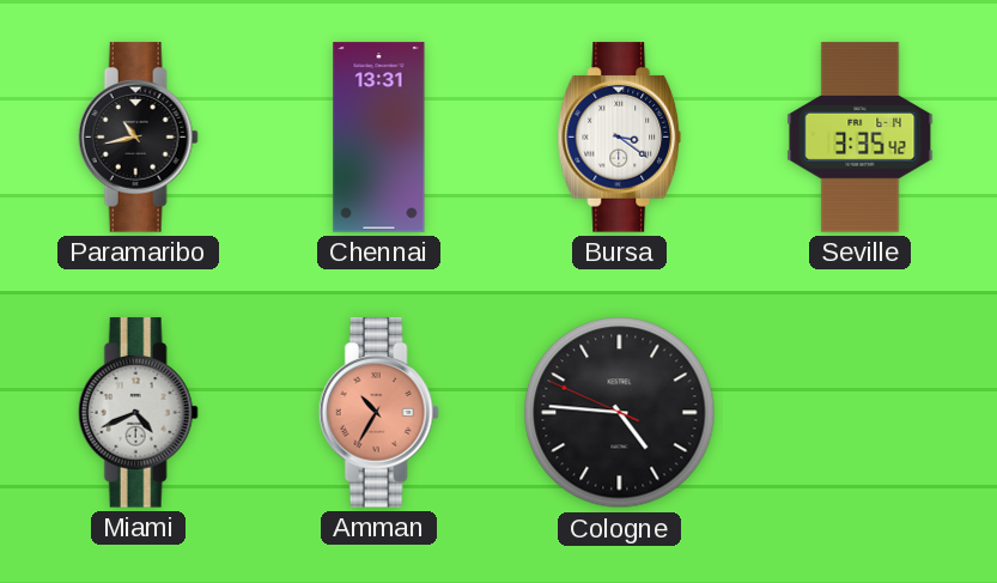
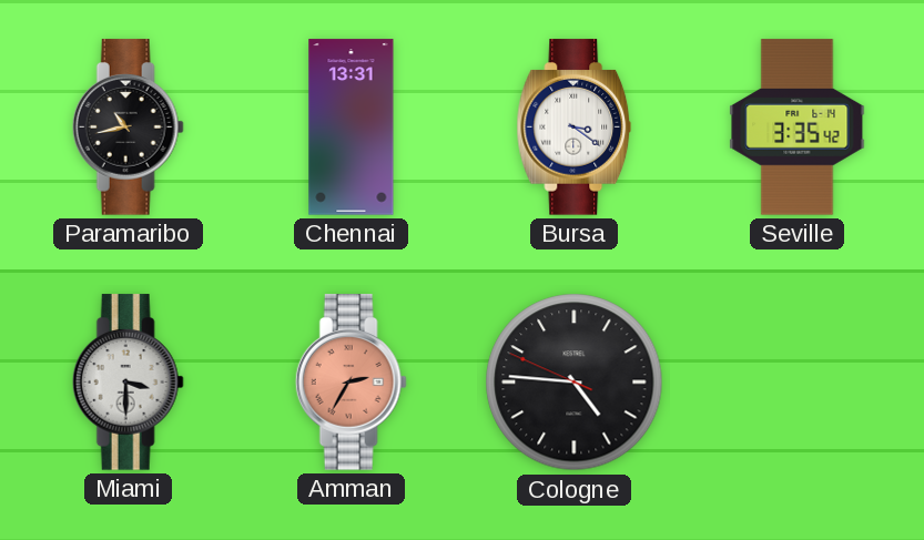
Miami: 4:41 -> 3:30 (128, 383)
Amman: 10:35 -> 2:35 (351, 383)
